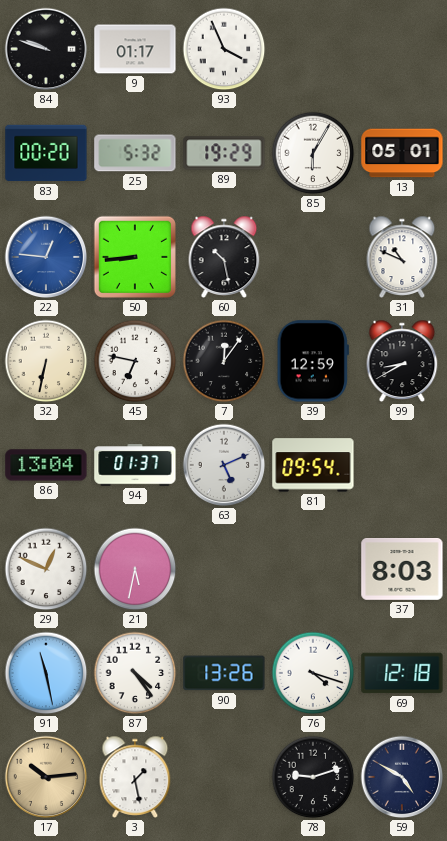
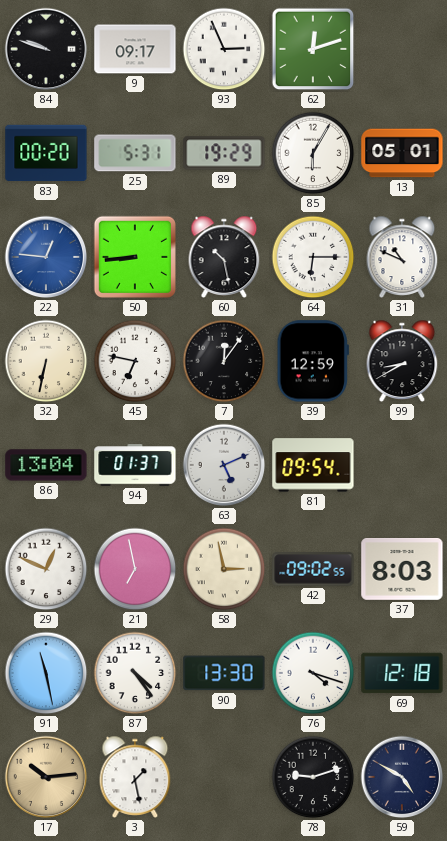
9: 01:17 -> 09:17 (135, 49)
93: 3:56 -> 2:56 (224, 49)
62: none -> 12:12 (313, 49)
25: 5:32 -> 5:31 (135, 153)
64: none -> 6:15 (313, 257)
21: 5:32 -> 6:58 (135, 569)
58: none -> 2:58 (224, 569)
42: none -> 09:02 (313, 569)
90: 13:26 -> 13:30 (224, 673)
